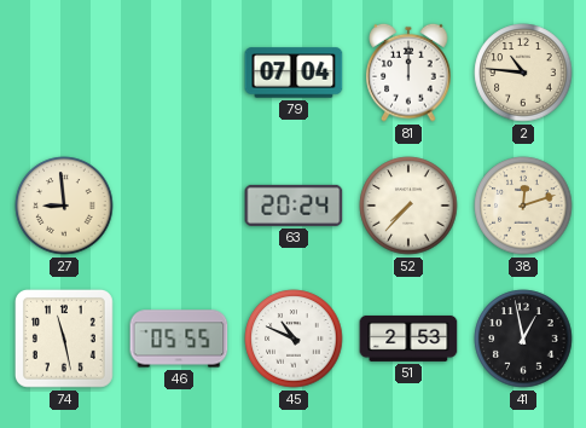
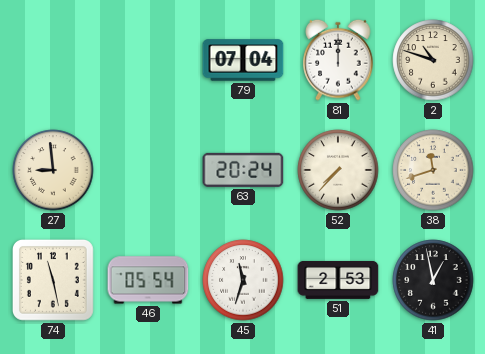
2: 10:46 -> 10:48 (433, 60)
38: 12:12 -> 11:42 (433, 170)
46: 05:55 -> 05:54 (148, 280)
45: 10:49 -> 11:33 (243, 280)
